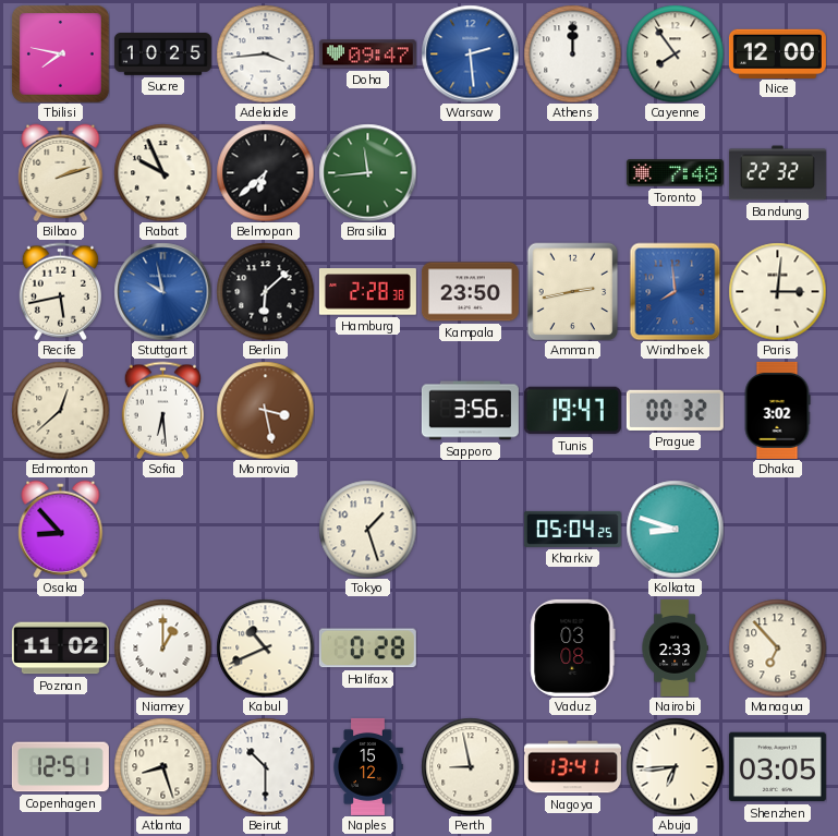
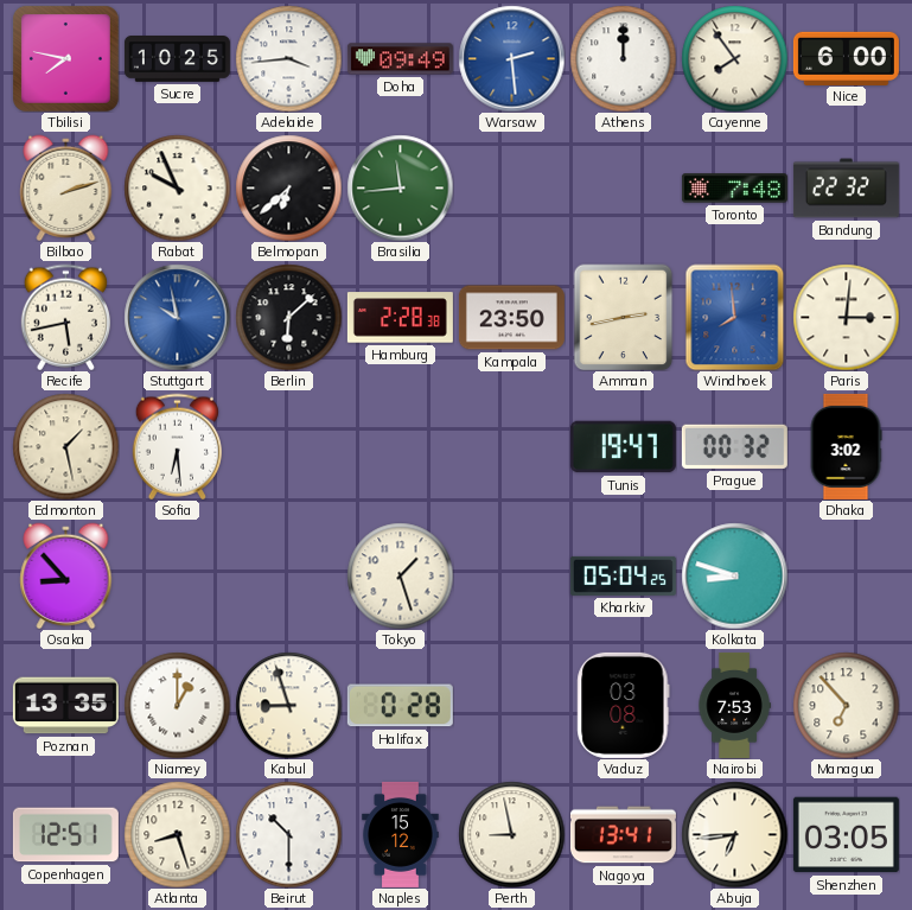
Doha: 09:47 -> 09:49 (400, 59)
Nice: 12:00 -> 6:00 (846, 58)
Edmonton: 12:38 -> 1:28 (65, 446)
Monrovia: 3:28 -> none (265, 410)
Sapporo: 3:56 -> none (470, 411)
Poznan: 11:02 -> 13:35 (65, 706)
Kabul: 10:41 -> 8:57 (288, 705)
Nairobi: 2:33 -> 7:53 (734, 705)
